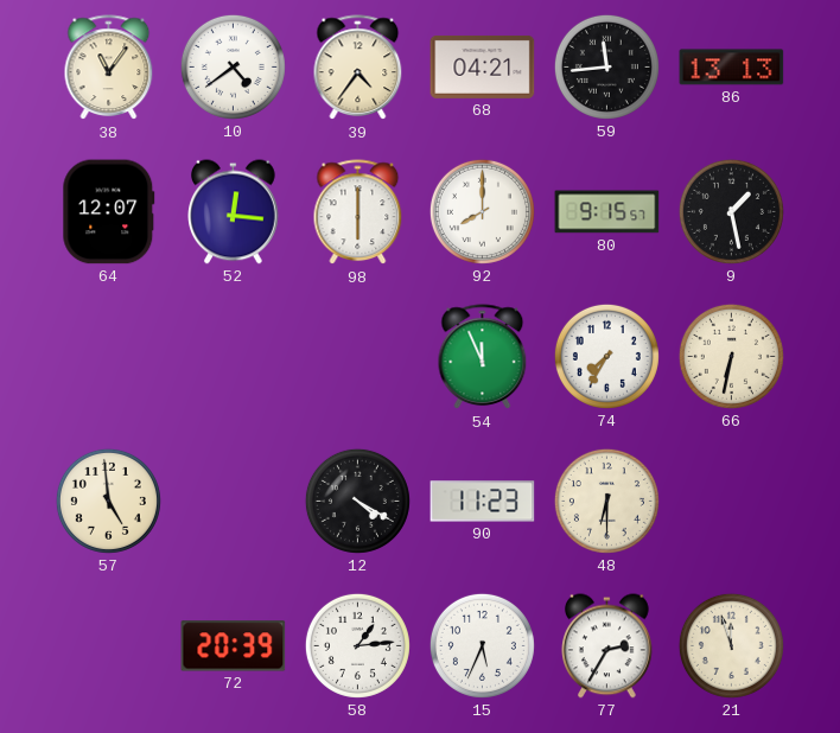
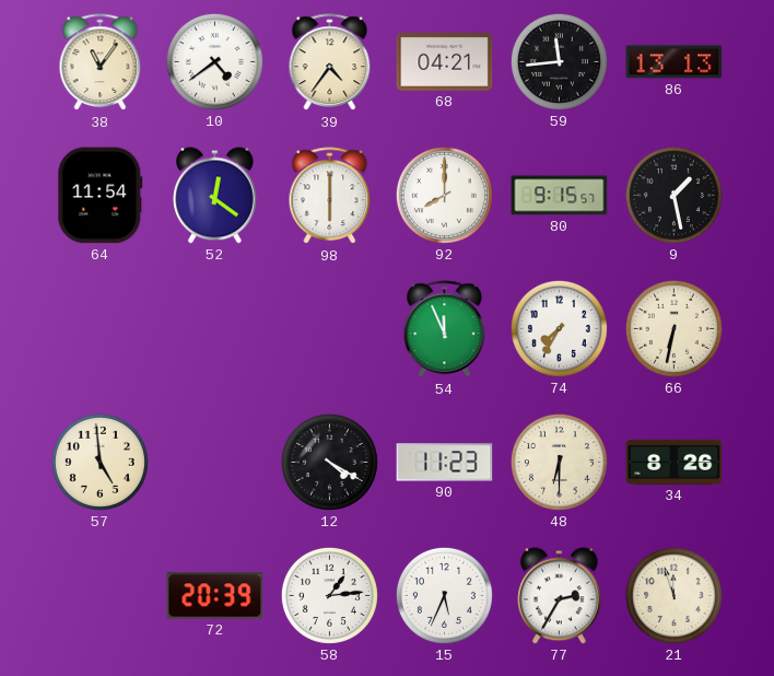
64: 12:07 -> 11:54 (101, 196)
52: 12:16 -> 12:21 (215, 196)
34: none -> 8:26 (675, 462)
